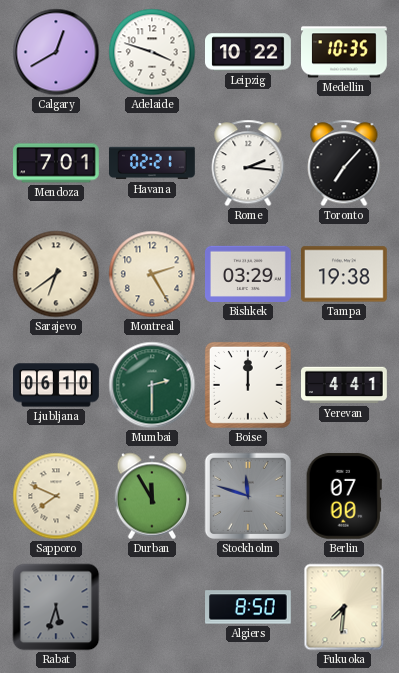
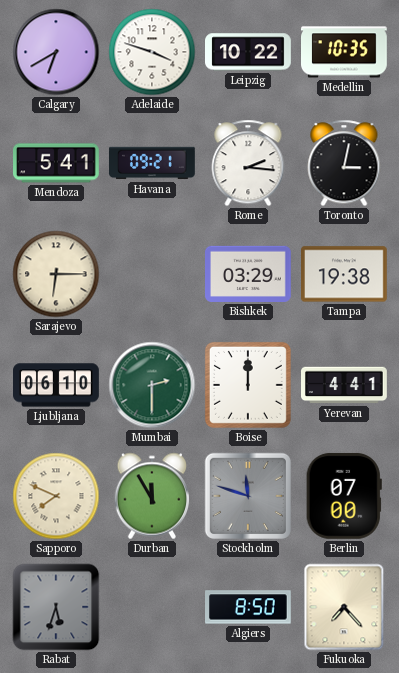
Calgary: 12:40 -> 6:40 (56, 52)
Mendoza: 7:01 -> 5:41 (57, 163)
Havana: 02:21 -> 09:21 (153, 163)
Toronto: 7:07 -> 3:02 (344, 163)
Sarajevo: 6:39 -> 6:15 (56, 274)
Montreal: 2:25 -> none (152, 274)
Fukuoka: 7:31 -> 7:23 (344, 607)
